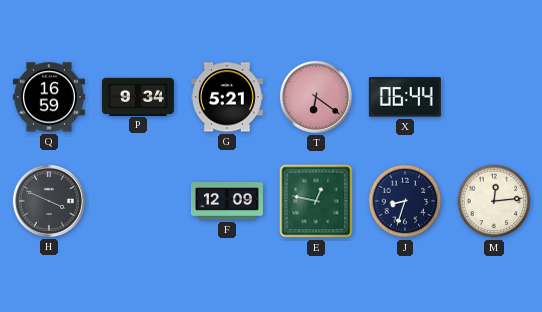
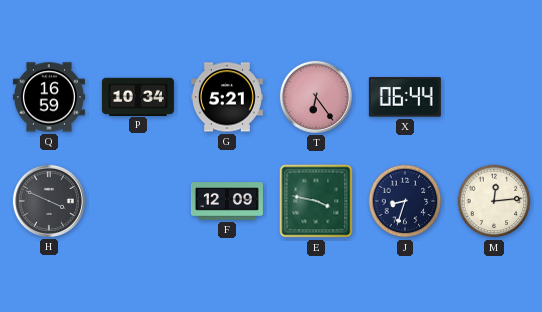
P: 9:34 -> 10:34 (138, 96)
T: 6:21 -> 6:24 (316, 97)
E: 12:47 -> 3:47 (316, 201)
